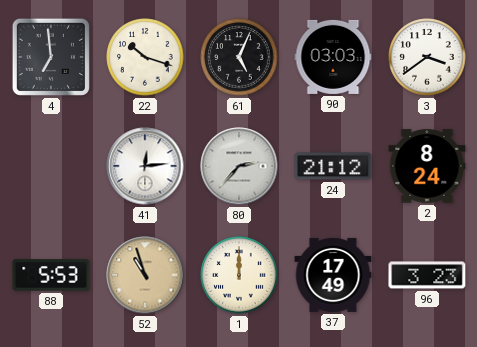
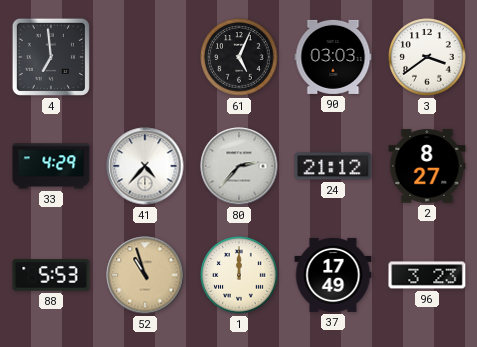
22: 10:18 -> none (145, 57)
33: none -> 4:29 (51, 166)
41: 12:14 -> 4:37 (145, 166)
2: 8:24 -> 8:27 (427, 166)
